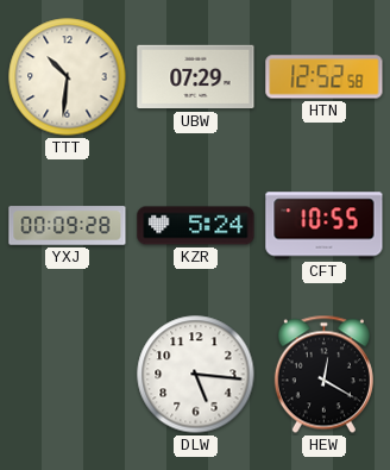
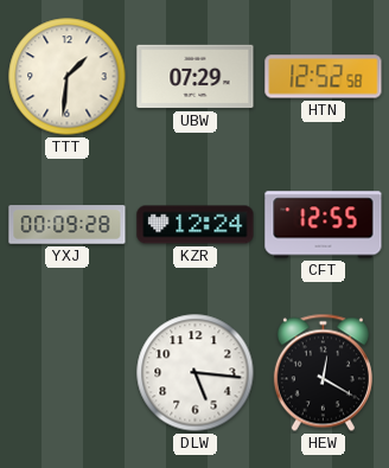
TTT: 10:31 -> 1:31 (68, 77)
KZR: 5:24 -> 12:24 (196, 225)
CFT: 10:55 -> 12:55 (324, 225)
